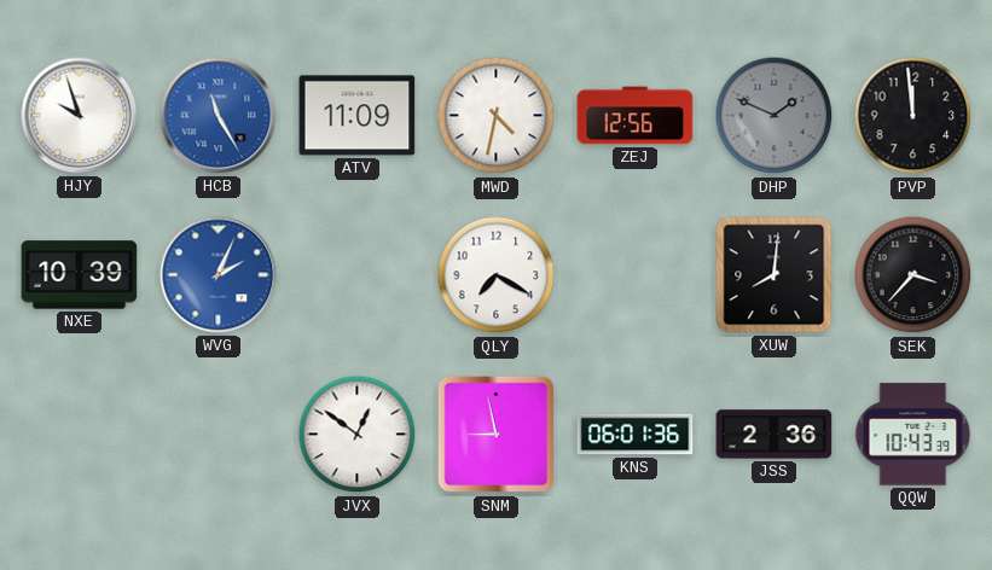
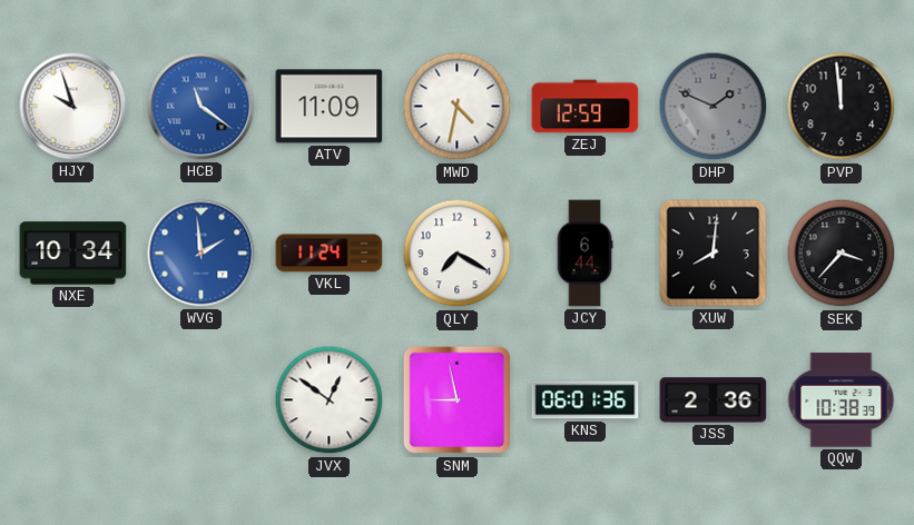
HCB: 11:25 -> 11:21 (202, 107)
ZEJ: 12:56 -> 12:59 (586, 107)
NXE: 10:39 -> 10:34 (73, 254)
WVG: 2:04 -> 1:59 (202, 254)
VKL: none -> 11:24 (330, 254)
JCY: none -> 6:44 (584, 254)
QQW: 10:43 -> 10:38 (842, 400)
